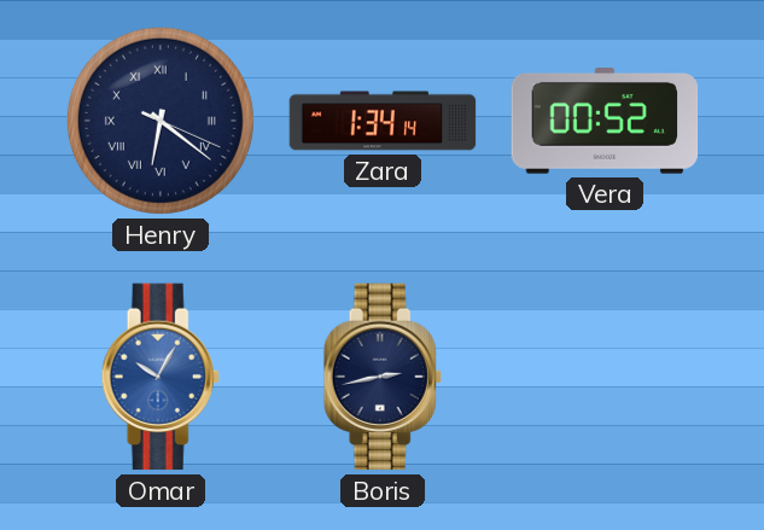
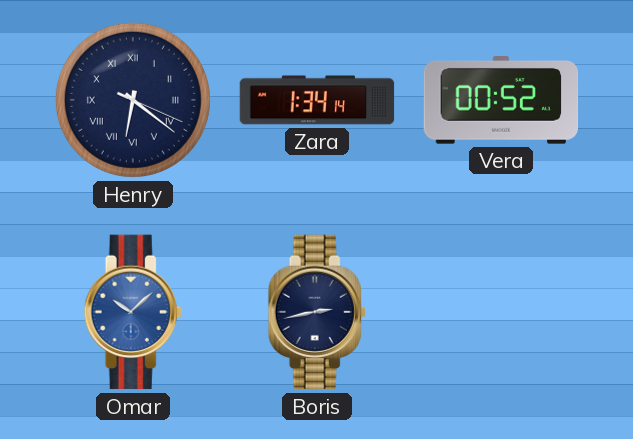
Omar: 10:05 -> 10:08 (133, 312)
